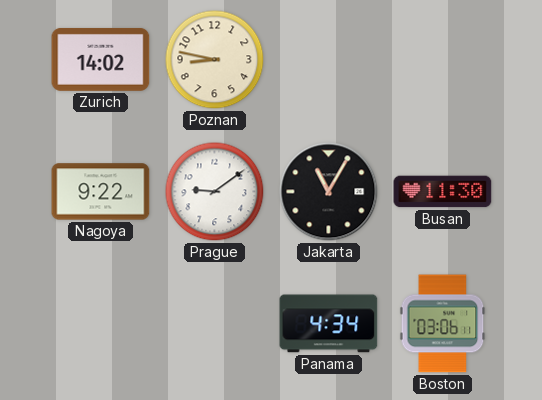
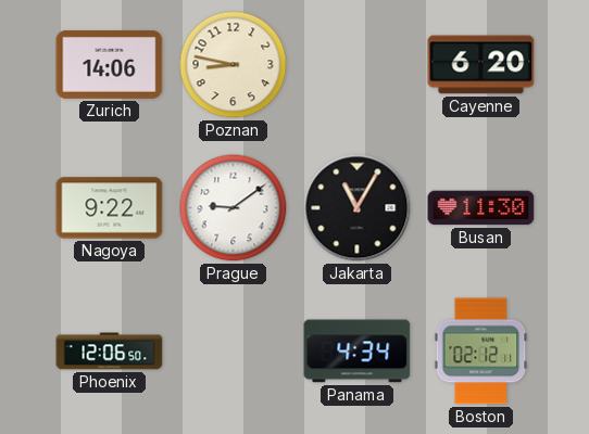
Zurich: 14:02 -> 14:06 (110, 64)
Cayenne: none -> 6:20 (481, 65)
Phoenix: none -> 12:06 (110, 352)
Boston: 03:06 -> 02:12 (481, 352)
